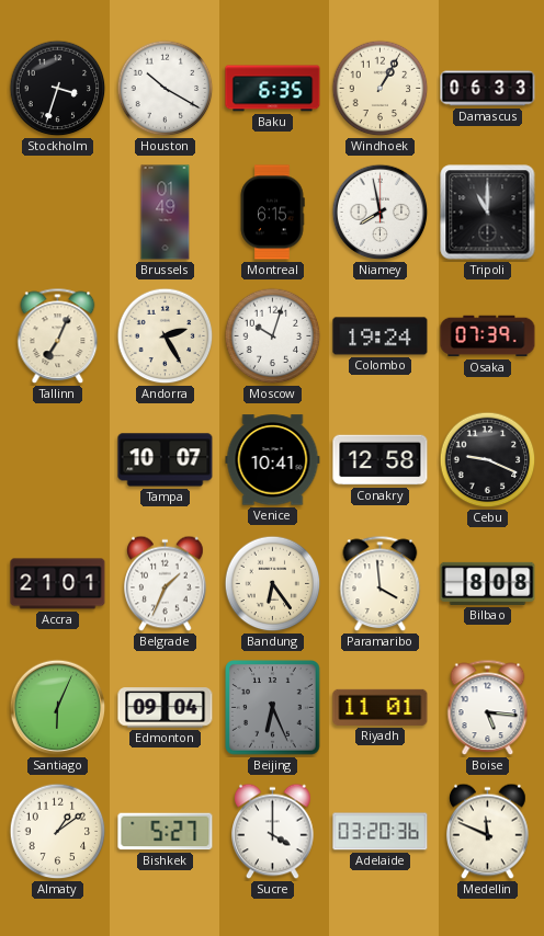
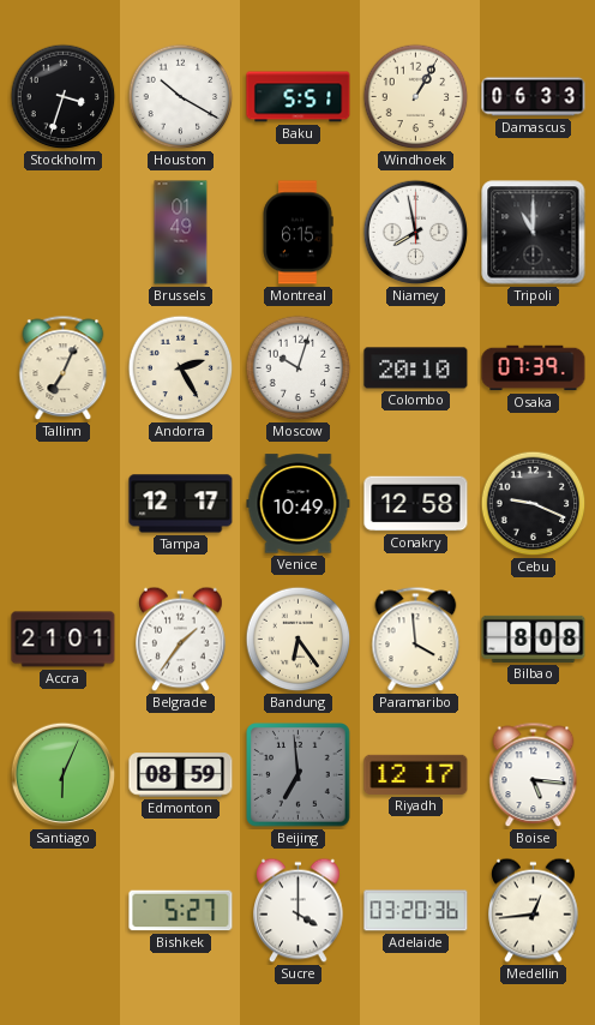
Baku: 6:35 -> 5:51 (299, 97)
Colombo: 19:24 -> 20:10 (416, 368)
Tampa: 10:07 -> 12:17 (181, 504)
Venice: 10:41 -> 10:49 (299, 504)
Belgrade: 1:34 -> 1:36 (181, 640)
Edmonton: 09:04 -> 08:59 (181, 775)
Beijing: 6:26 -> 6:59 (299, 775)
Riyadh: 11:01 -> 12:17 (416, 774)
Almaty: 1:09 -> none (58, 832)
Medellin: 11:49 -> 12:44 (534, 911)
